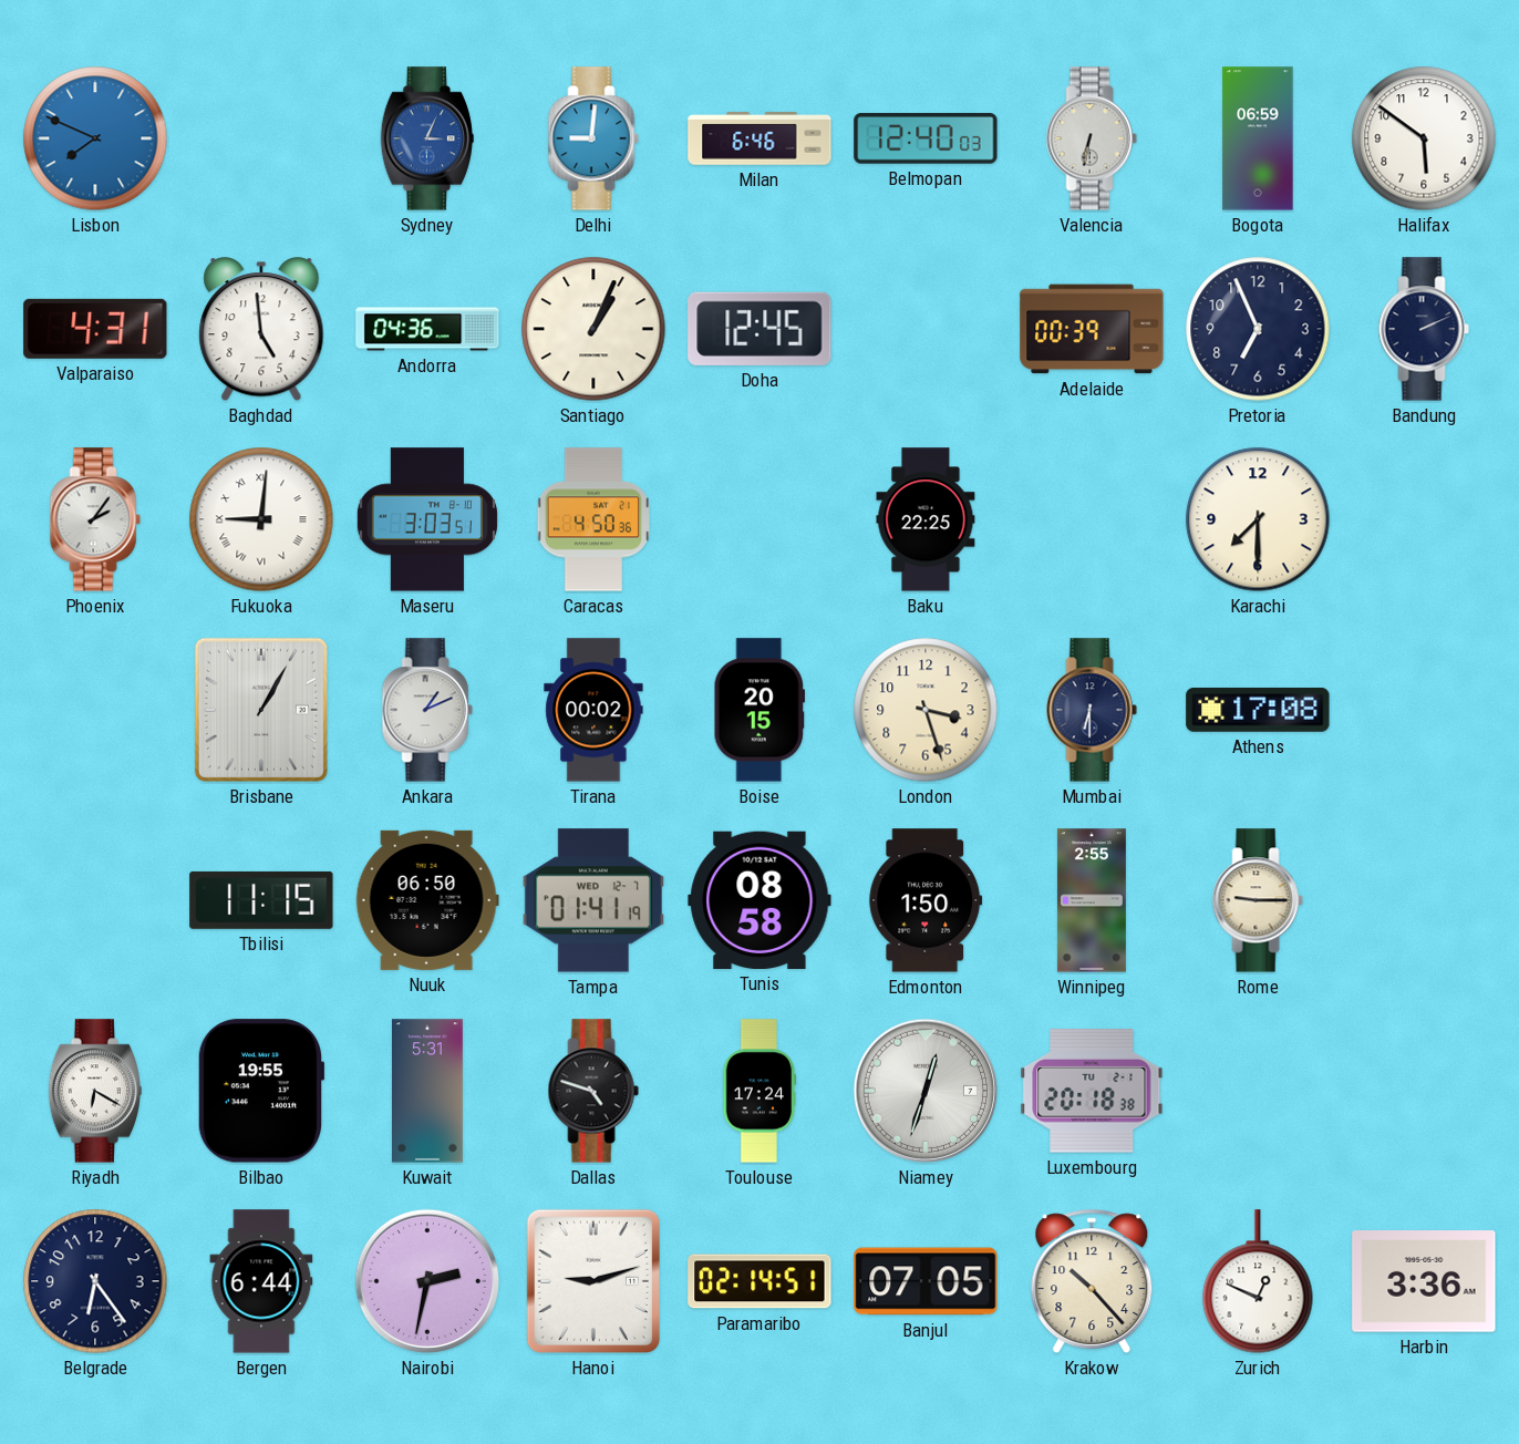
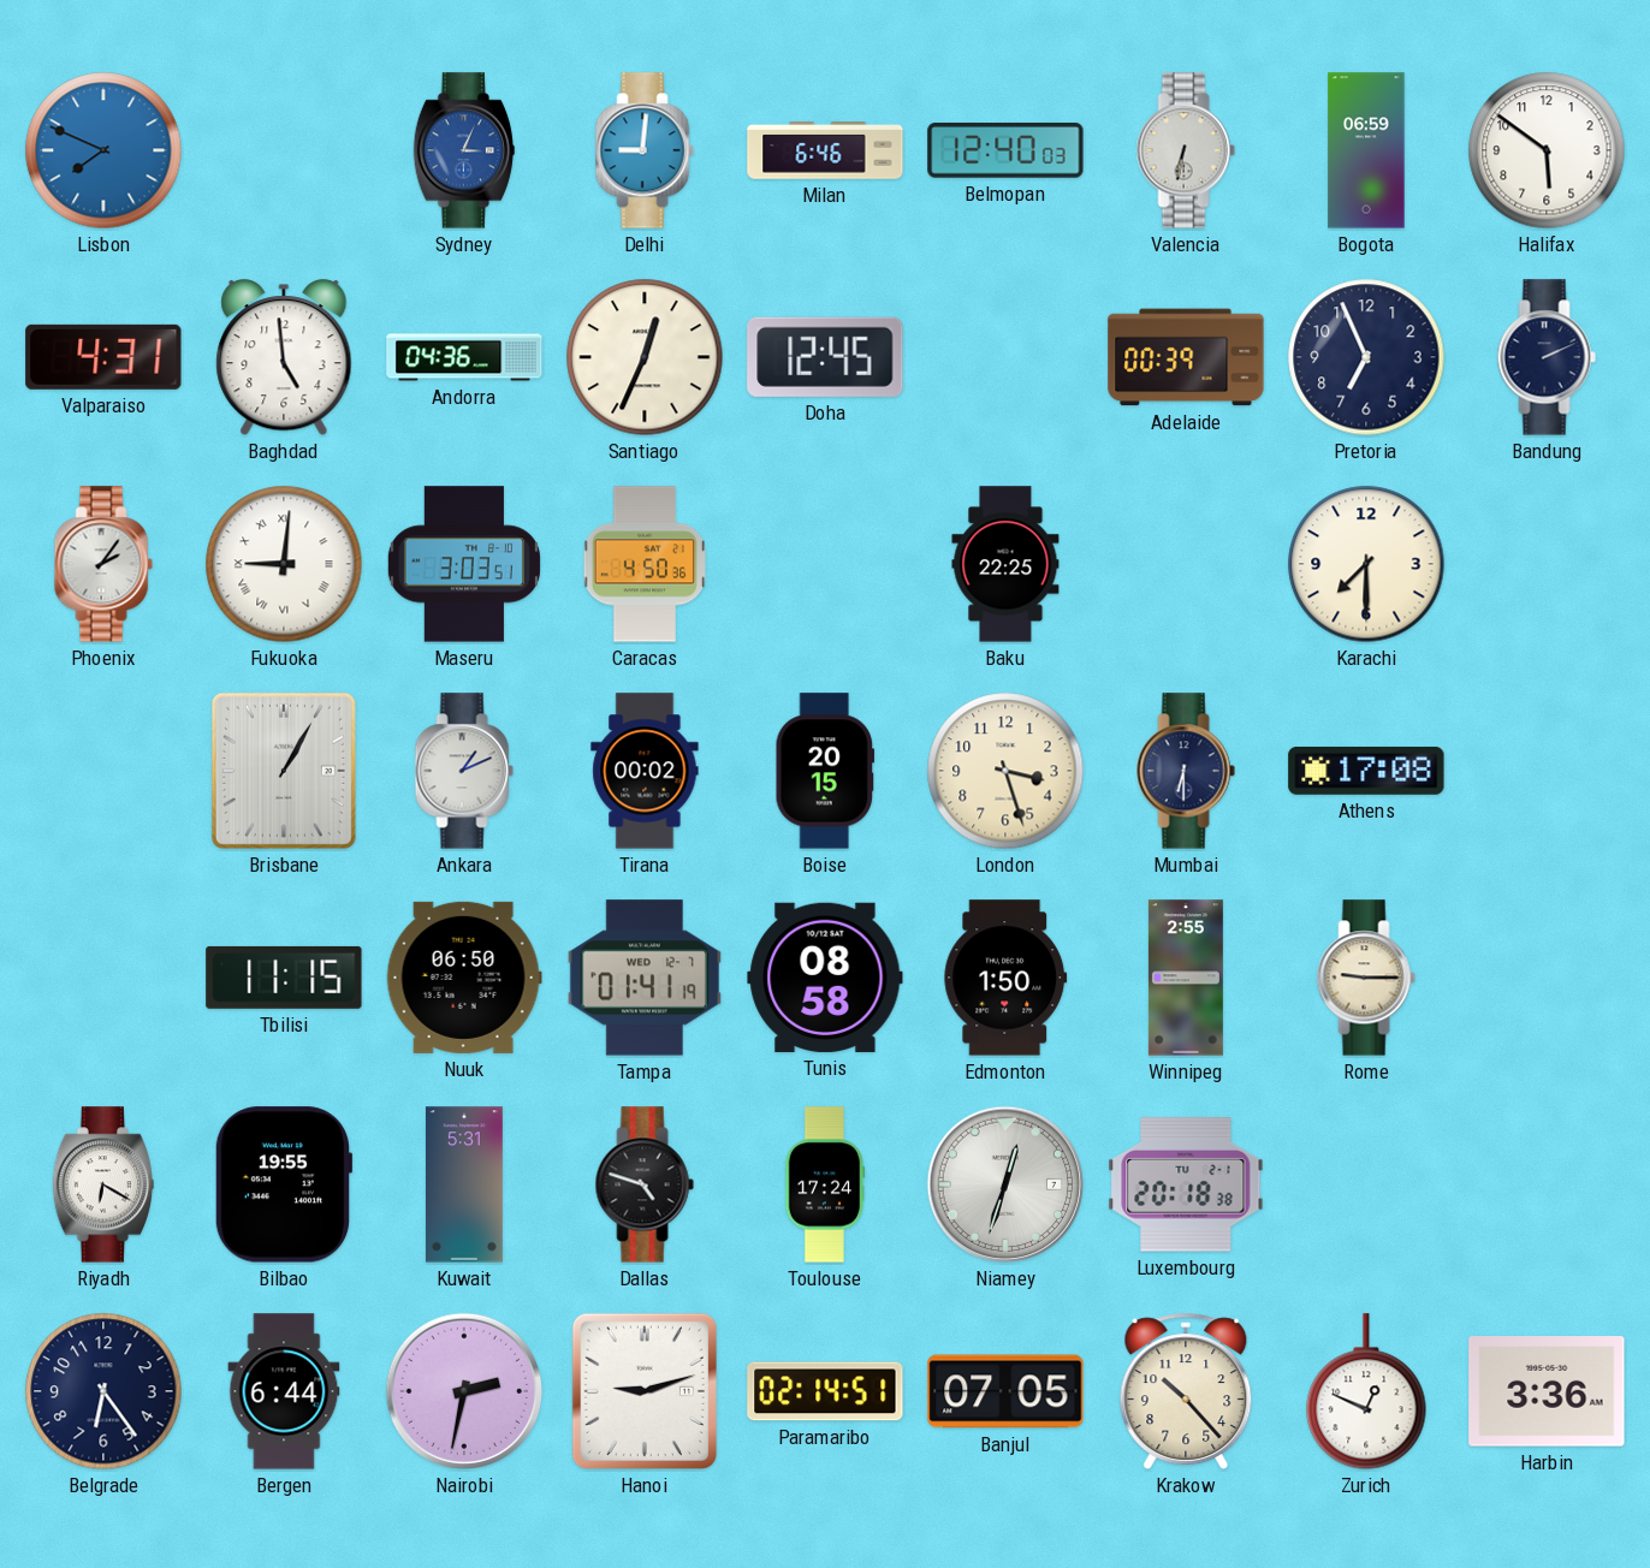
Santiago: 1:04 -> 12:34 (645, 357)
